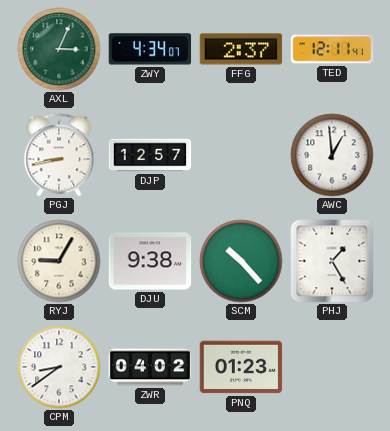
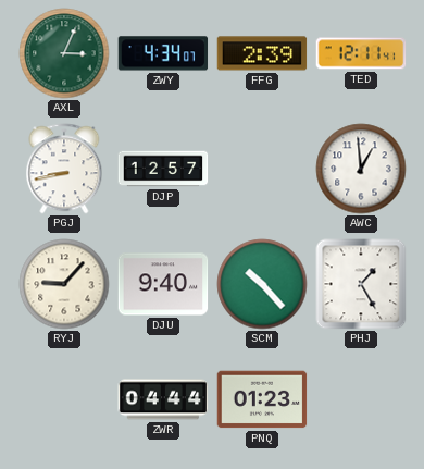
FFG: 2:37 -> 2:39 (262, 53)
RYJ: 9:05 -> 9:07 (64, 284)
DJU: 9:38 -> 9:40 (163, 284)
CPM: 8:39 -> none (59, 367)
ZWR: 04:02 -> 04:44 (163, 399)
